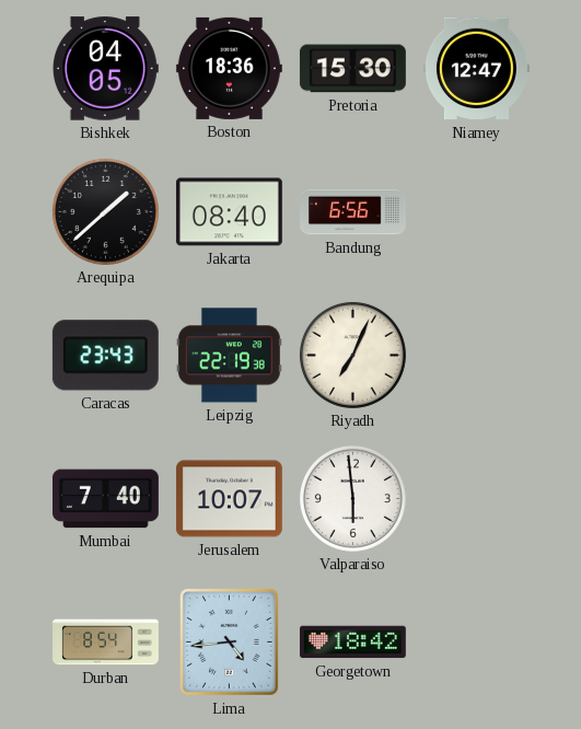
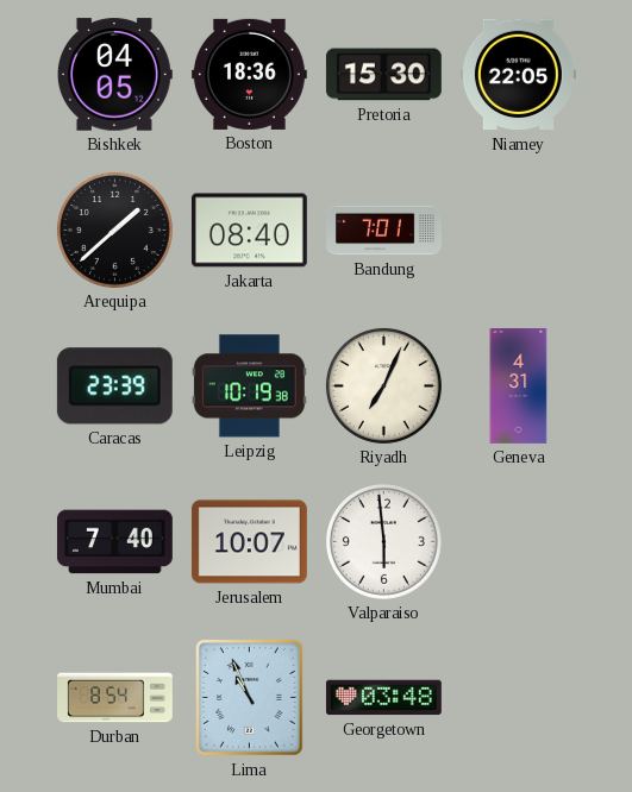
Niamey: 12:47 -> 22:05 (518, 75)
Bandung: 6:56 -> 7:01 (384, 231)
Caracas: 23:43 -> 23:39 (114, 386)
Leipzig: 22:19 -> 10:19 (249, 386)
Geneva: none -> 4:31 (519, 386)
Lima: 4:44 -> 10:56 (249, 697)
Georgetown: 18:42 -> 03:48 (383, 698)
